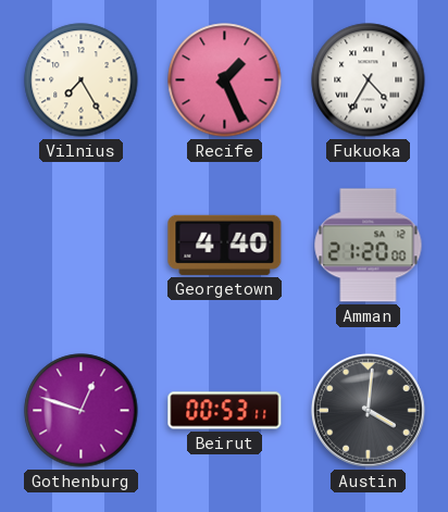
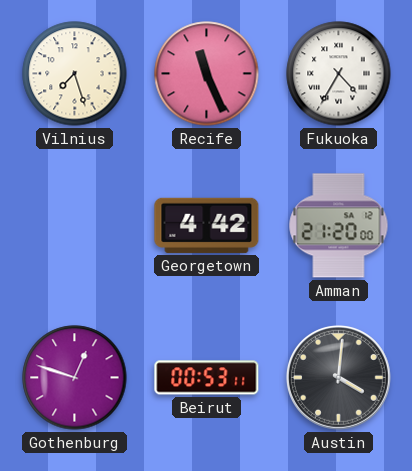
Vilnius: 7:25 -> 7:27 (75, 74)
Recife: 1:26 -> 11:26 (207, 74)
Georgetown: 4:40 -> 4:42 (207, 225)
